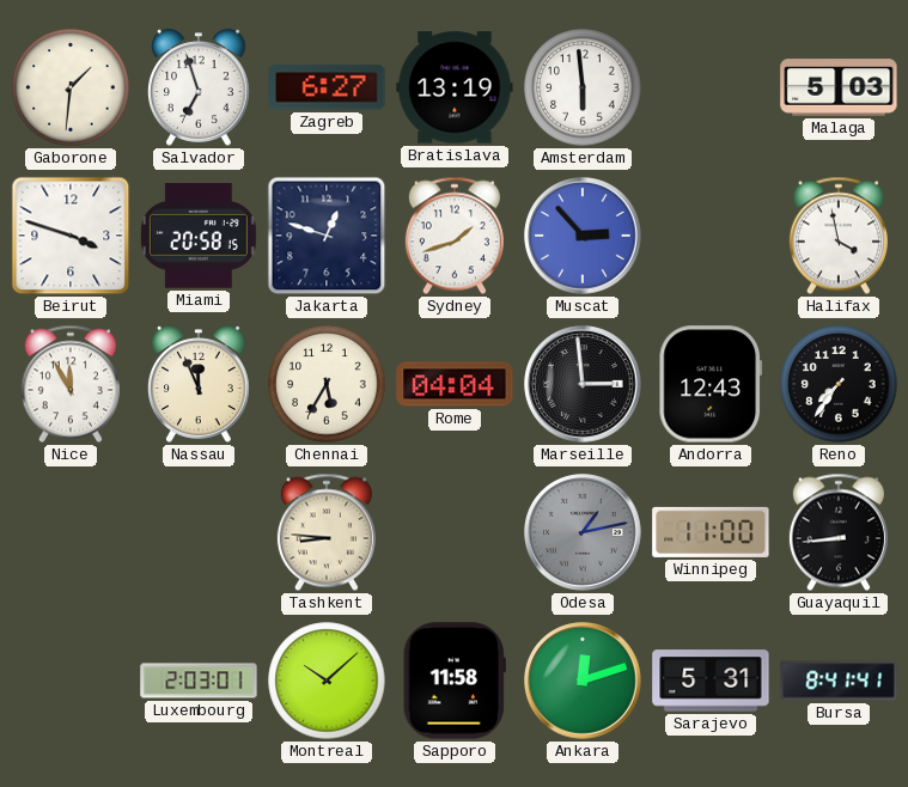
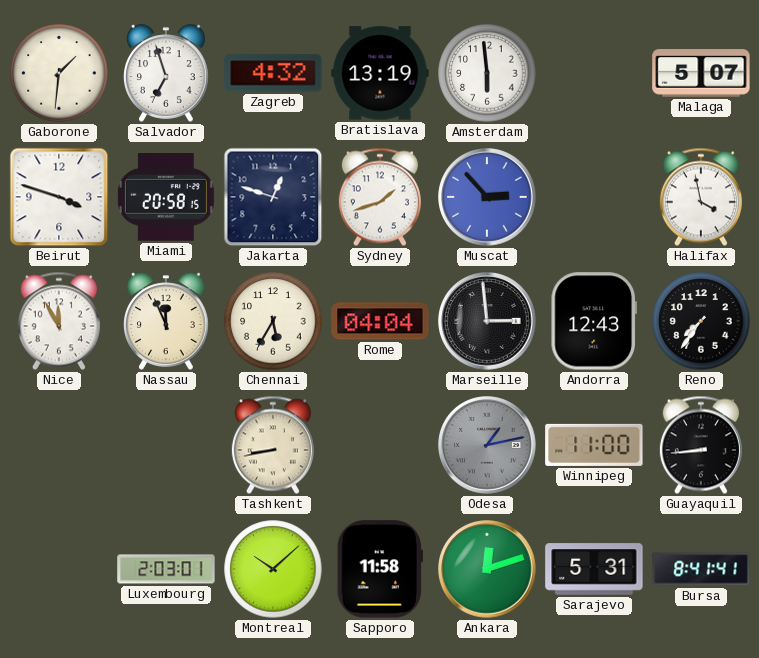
Zagreb: 6:27 -> 4:32 (273, 73)
Malaga: 5:03 -> 5:07 (701, 73)
Tashkent: 8:46 -> 8:43 (273, 445)
